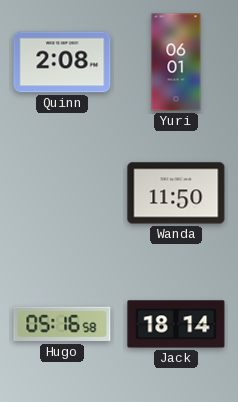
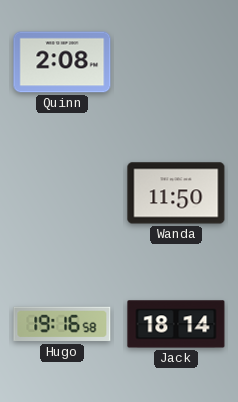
Yuri: 06:01 -> none (176, 62)
Hugo: 05:16 -> 19:16 (62, 324)
